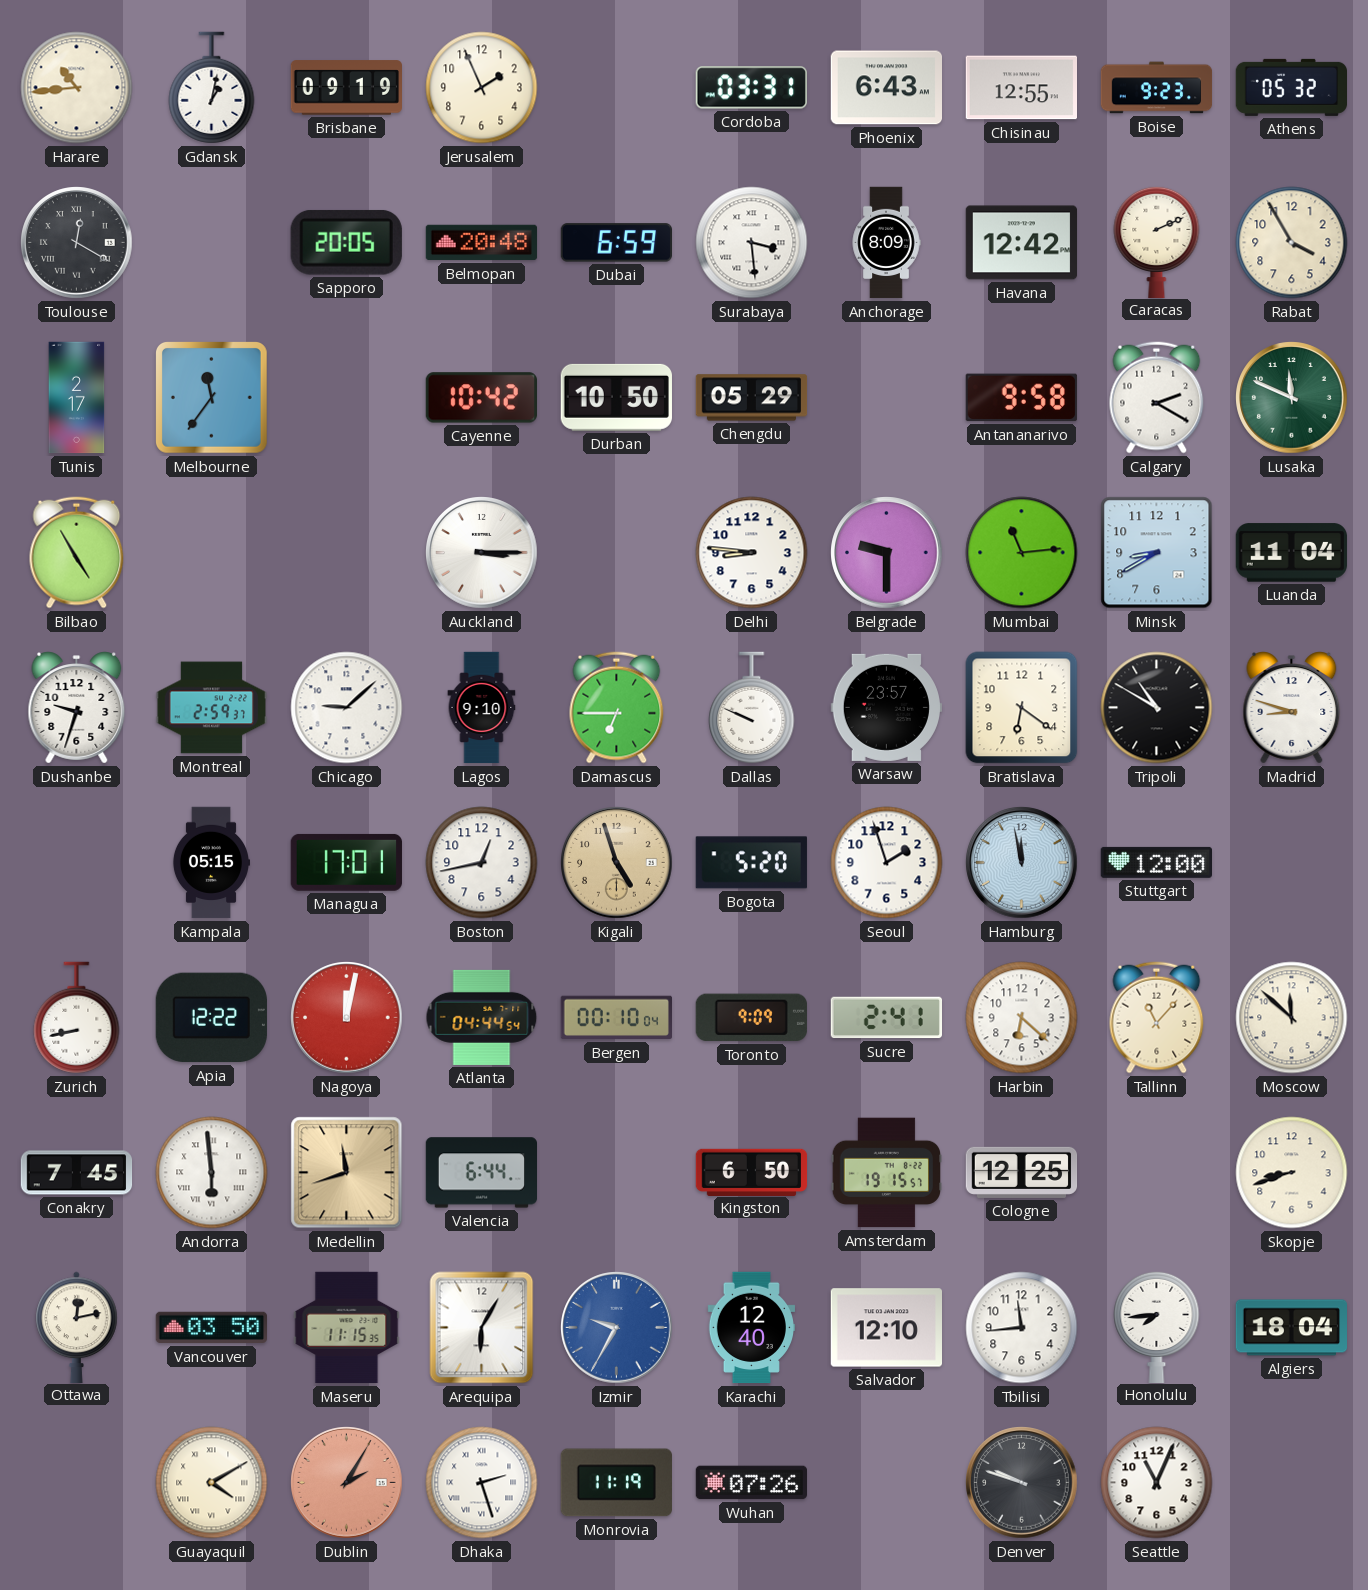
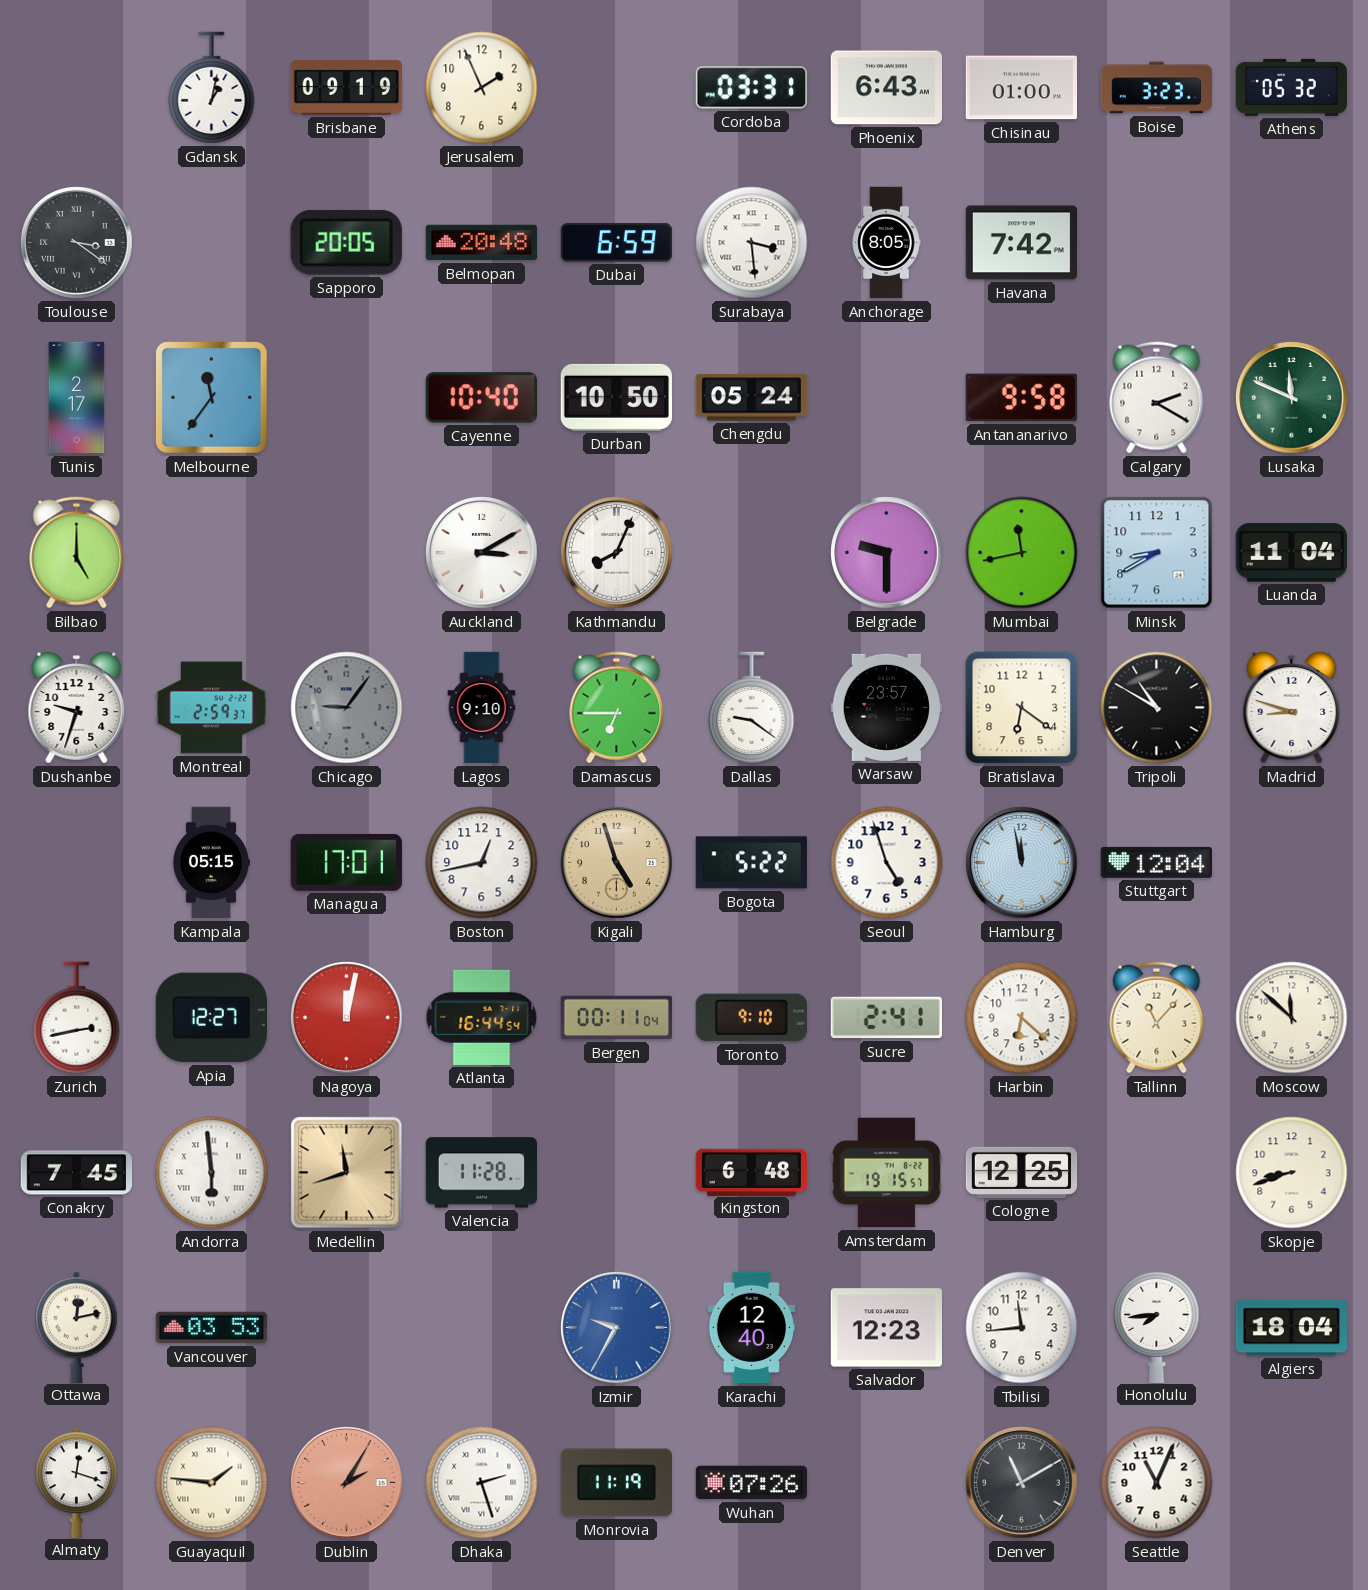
Harare: 10:44 -> none (77, 88)
Chisinau: 12:55 -> 01:00 (1021, 88)
Boise: 9:23 -> 3:23 (1157, 88)
Toulouse: 12:20 -> 3:21 (77, 243)
Anchorage: 8:09 -> 8:05 (886, 243)
Havana: 12:42 -> 7:42 (1021, 243)
Caracas: 2:11 -> none (1157, 241)
Rabat: 3:55 -> none (1292, 243)
Cayenne: 10:42 -> 10:40 (481, 398)
Chengdu: 05:29 -> 05:24 (752, 398)
Bilbao: 4:55 -> 5:00 (77, 553)
Auckland: 3:15 -> 3:10 (482, 553)
Kathmandu: none -> 8:04 (617, 553)
Delhi: 8:46 -> none (752, 553)
Mumbai: 11:14 -> 11:43 (1022, 553)
Chicago: 9:08 -> 9:06 (347, 708)
Chicago dial: white -> grey (347, 708)
Dallas: 9:49 -> 9:21 (752, 708)
Bogota: 5:20 -> 5:22 (751, 863)
Seoul: 1:57 -> 4:57 (887, 863)
Stuttgart: 12:00 -> 12:04 (1156, 862)
Zurich: 8:43 -> 2:43 (77, 1018)
Apia: 12:22 -> 12:27 (211, 1018)
Atlanta: 04:44 -> 16:44 (482, 1017)
Bergen: 00:10 -> 00:11 (616, 1018)
Toronto: 9:09 -> 9:10 (751, 1018)
Valencia: 6:44 -> 11:28 (482, 1173)
Kingston: 6:50 -> 6:48 (752, 1172)
Vancouver: 03:50 -> 03:53 (211, 1328)
Maseru: 11:15 -> none (347, 1328)
Arequipa: 6:05 -> none (482, 1328)
Salvador: 12:10 -> 12:23 (886, 1328)
Almaty: none -> 12:18 (77, 1482)
Guayaquil: 4:10 -> 1:46 (212, 1483)
Denver: 9:48 -> 11:10 (1022, 1483)
